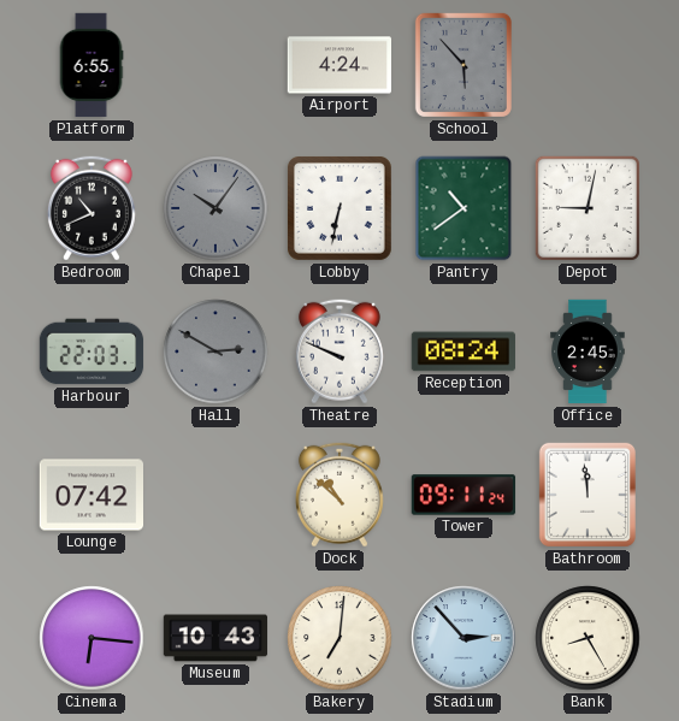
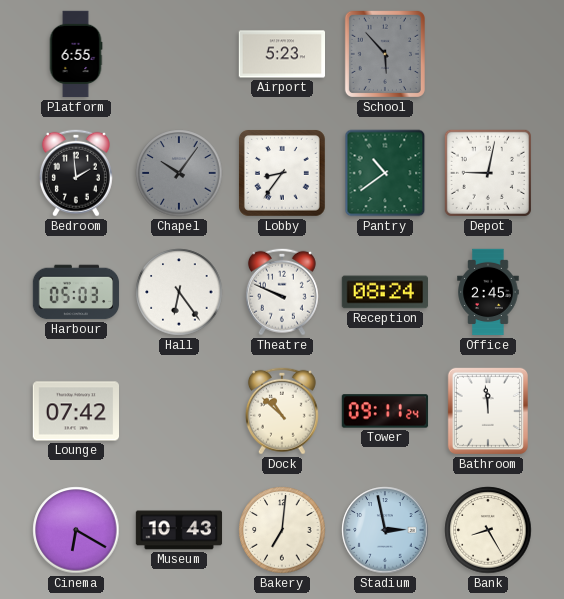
Airport: 4:24 -> 5:23 (282, 54)
Bedroom: 10:41 -> 1:59 (76, 173)
Lobby: 6:32 -> 8:36 (282, 173)
Harbour: 22:03 -> 05:03 (76, 292)
Hall: 2:50 -> 6:24 (179, 292)
Hall dial: grey -> white (179, 292)
Cinema: 6:16 -> 6:20 (76, 530)
Stadium: 2:53 -> 2:58 (385, 530)
